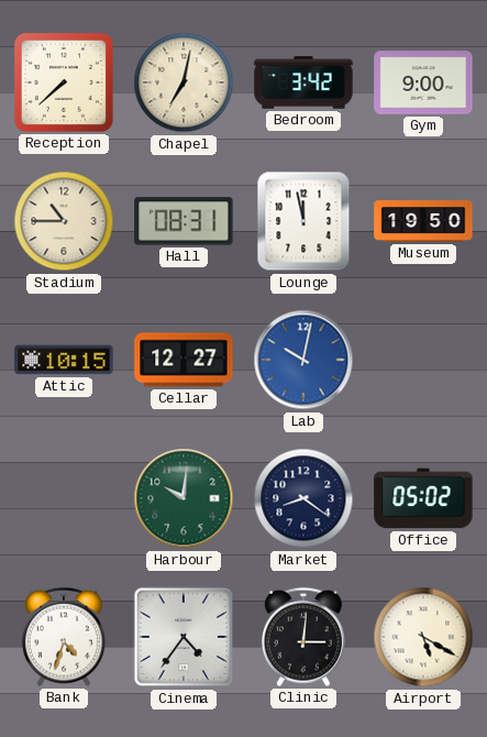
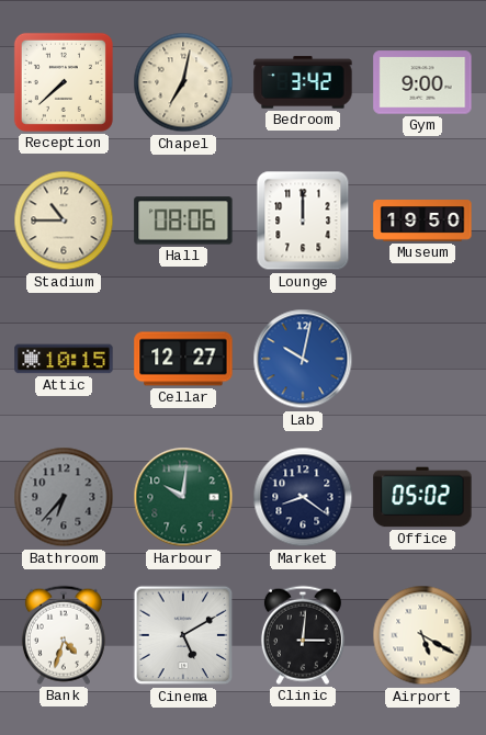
Hall: 08:31 -> 08:06 (183, 220)
Lounge: 11:58 -> 12:00 (303, 220)
Bathroom: none -> 6:37 (64, 497)
Cinema: 4:36 -> 5:10 (183, 635)
